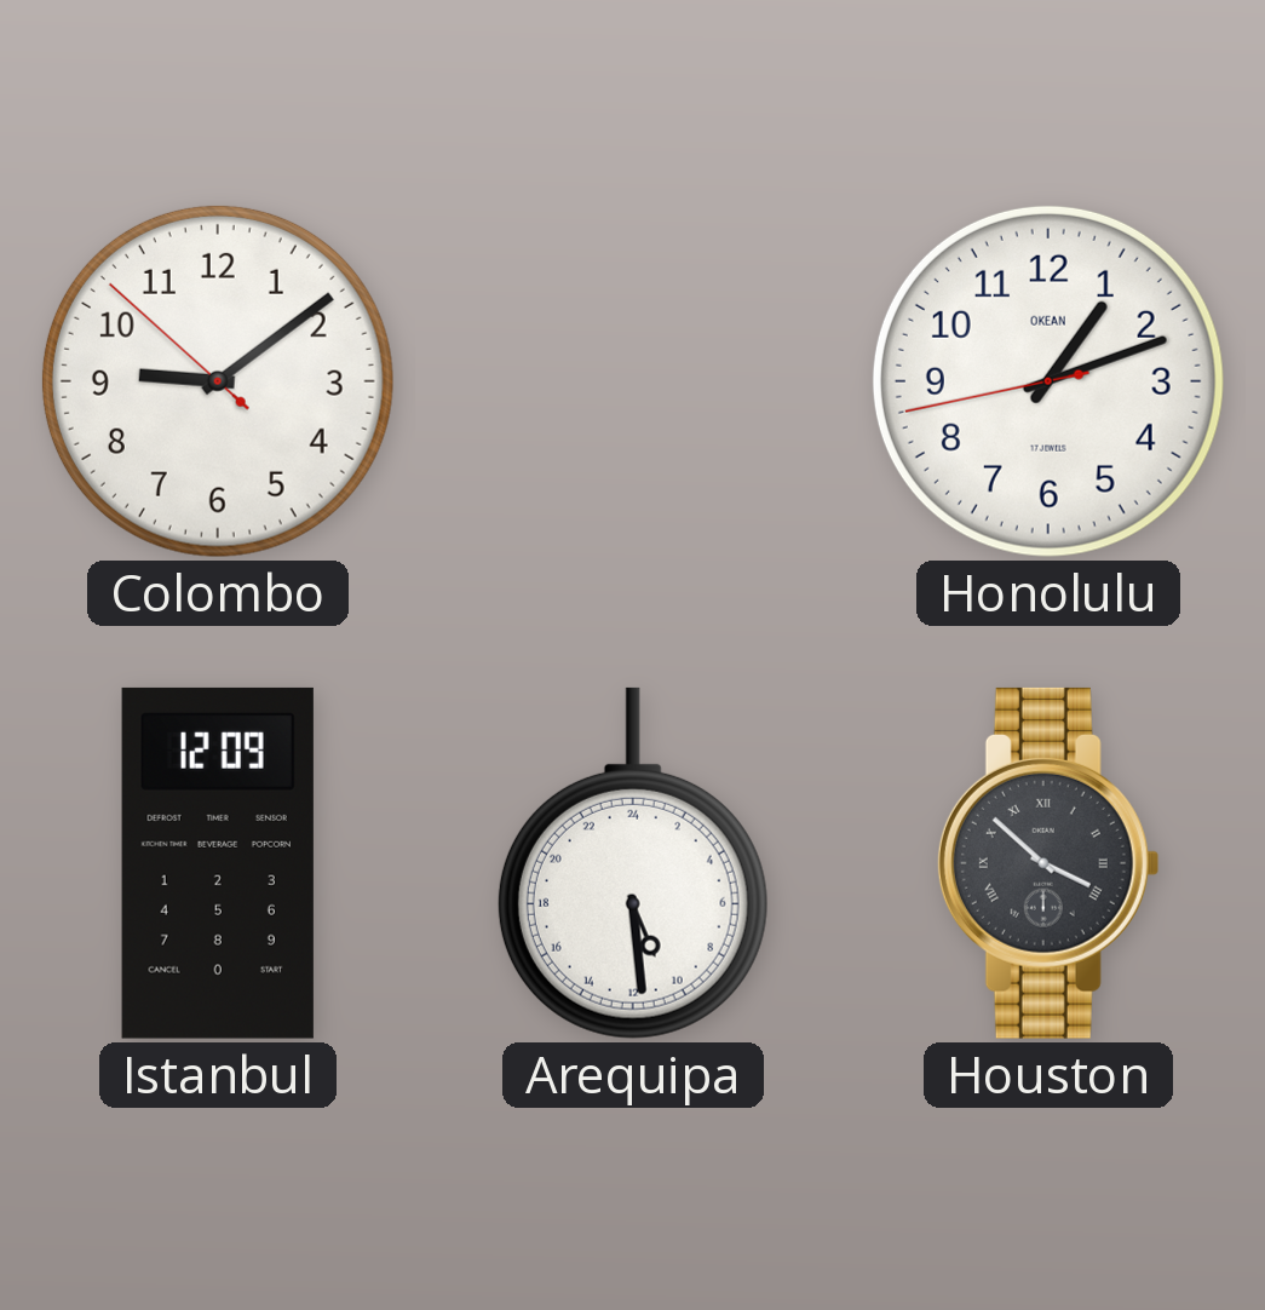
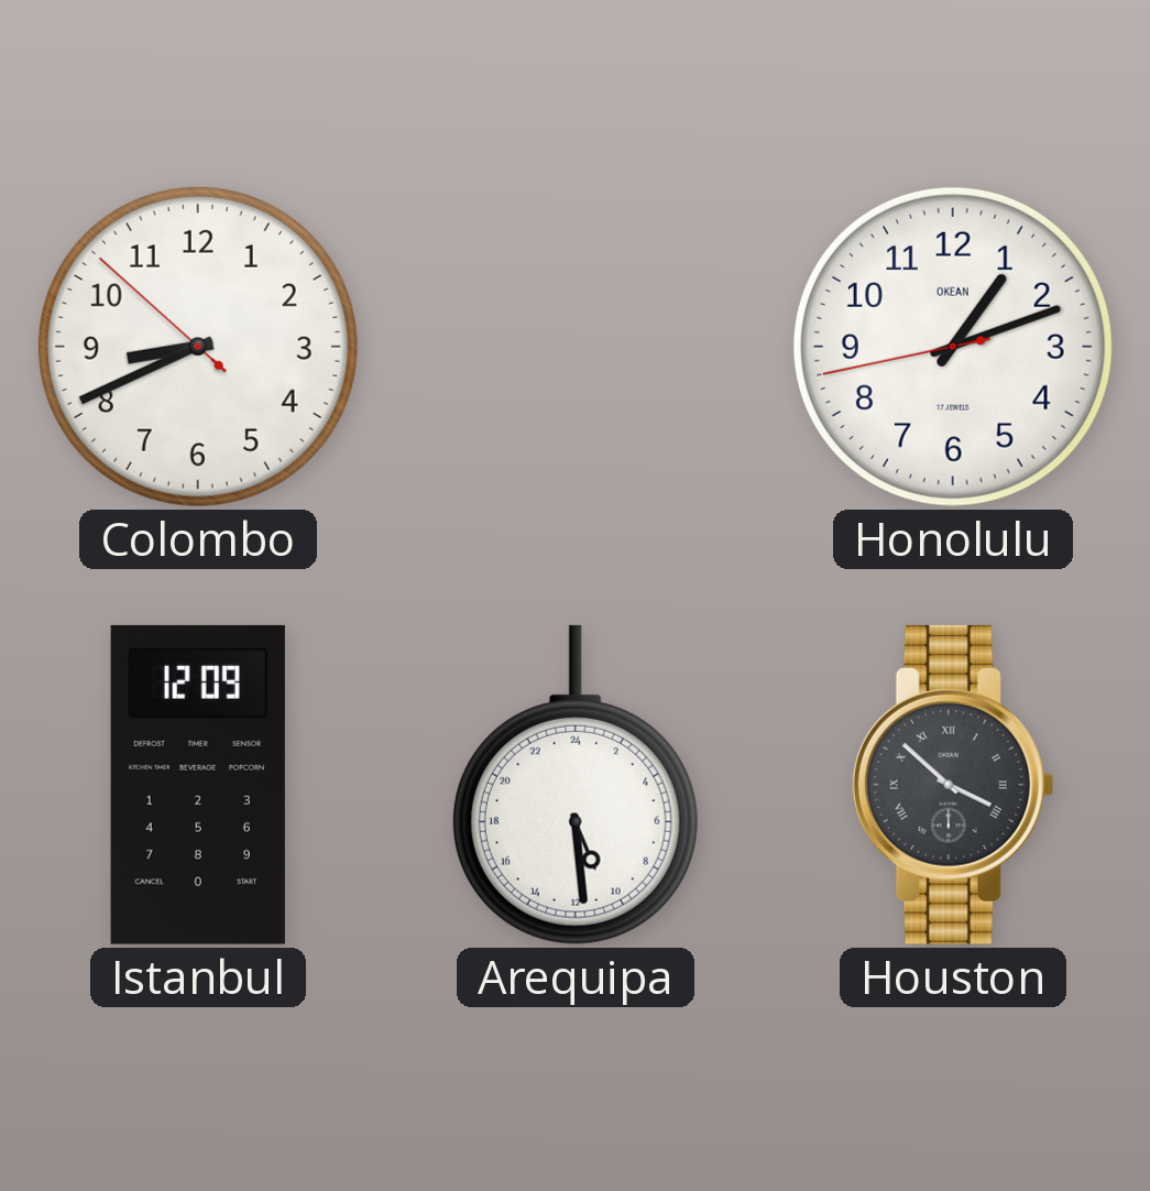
Colombo: 9:08 -> 8:40 (198, 347)
